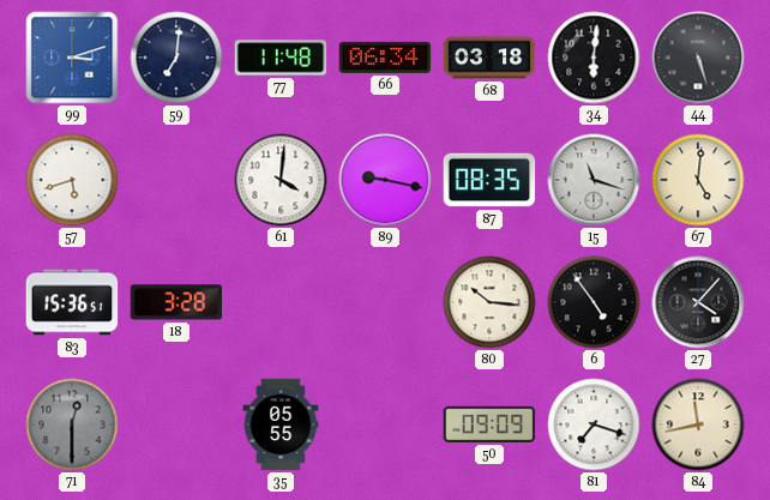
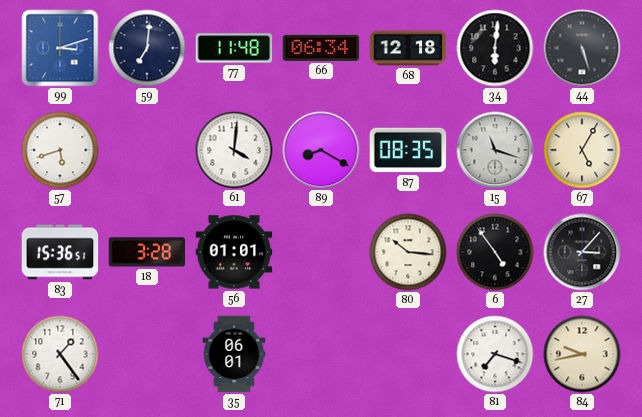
68: 03:18 -> 12:18 (408, 48)
89: 9:17 -> 8:20 (321, 150)
67: 5:01 -> 5:05 (582, 150)
56: none -> 01:01 (234, 252)
27: 4:07 -> 3:07 (582, 252)
71: 12:30 -> 1:24 (60, 354)
71 dial: grey -> white (60, 354)
35: 05:55 -> 06:01 (234, 354)
50: 09:09 -> none (489, 424)
84: 11:43 -> 9:43 (582, 354)
